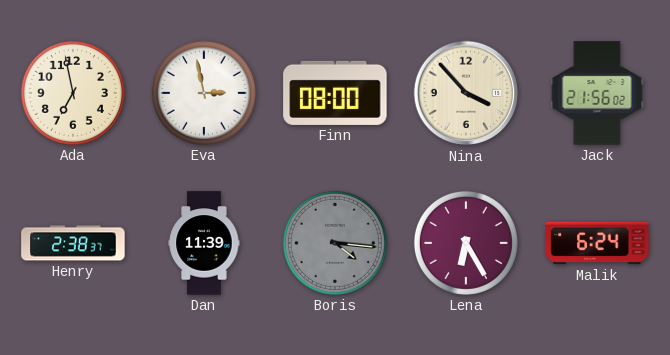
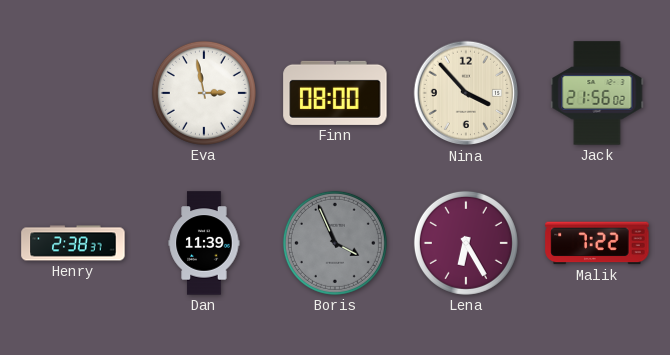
Ada: 6:58 -> none (73, 93)
Boris: 4:16 -> 3:56 (335, 243)
Malik: 6:24 -> 7:22 (597, 243)
